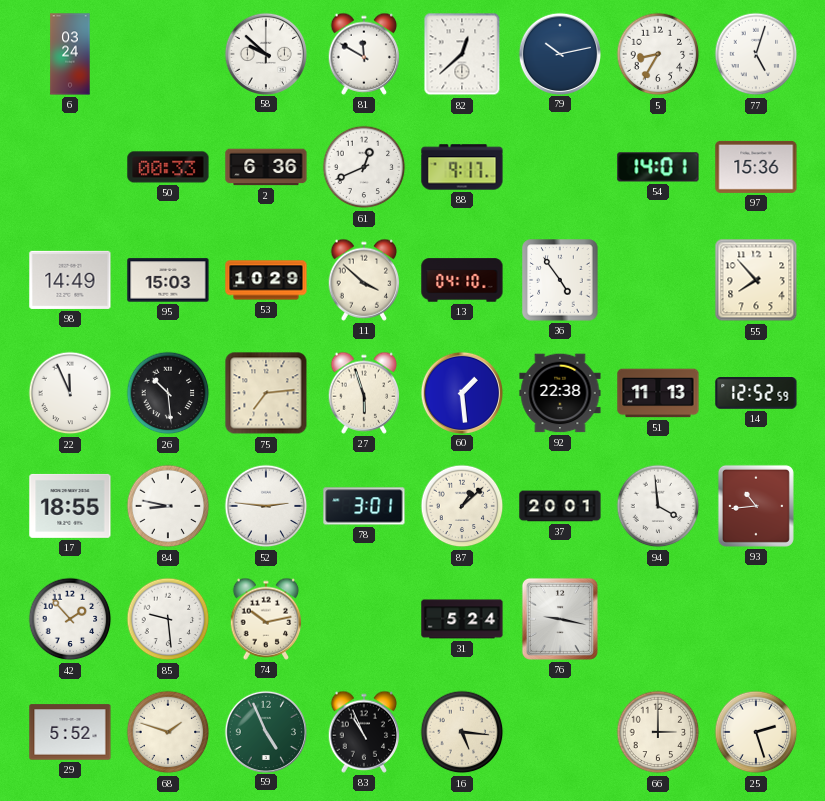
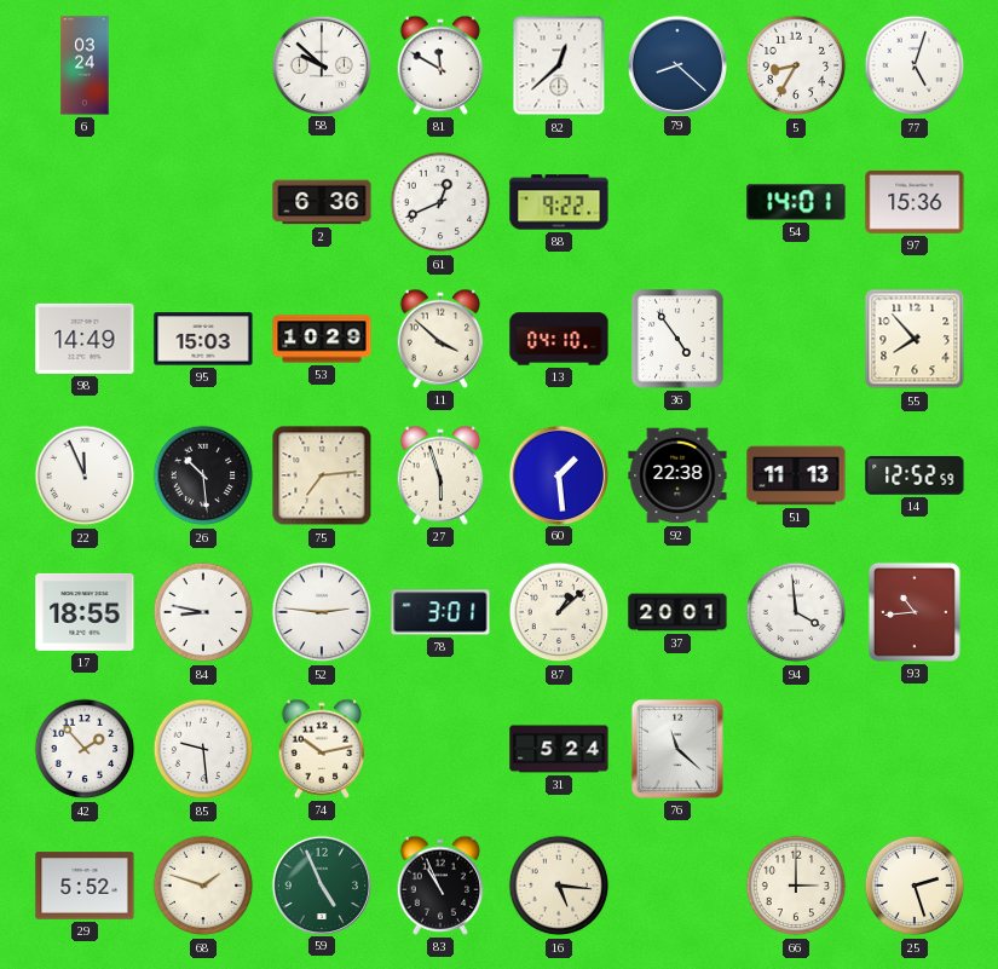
79: 10:13 -> 8:22 (676, 64)
50: 00:33 -> none (168, 167)
88: 9:17 -> 9:22 (559, 202)
76: 9:17 -> 11:22 (677, 749)
